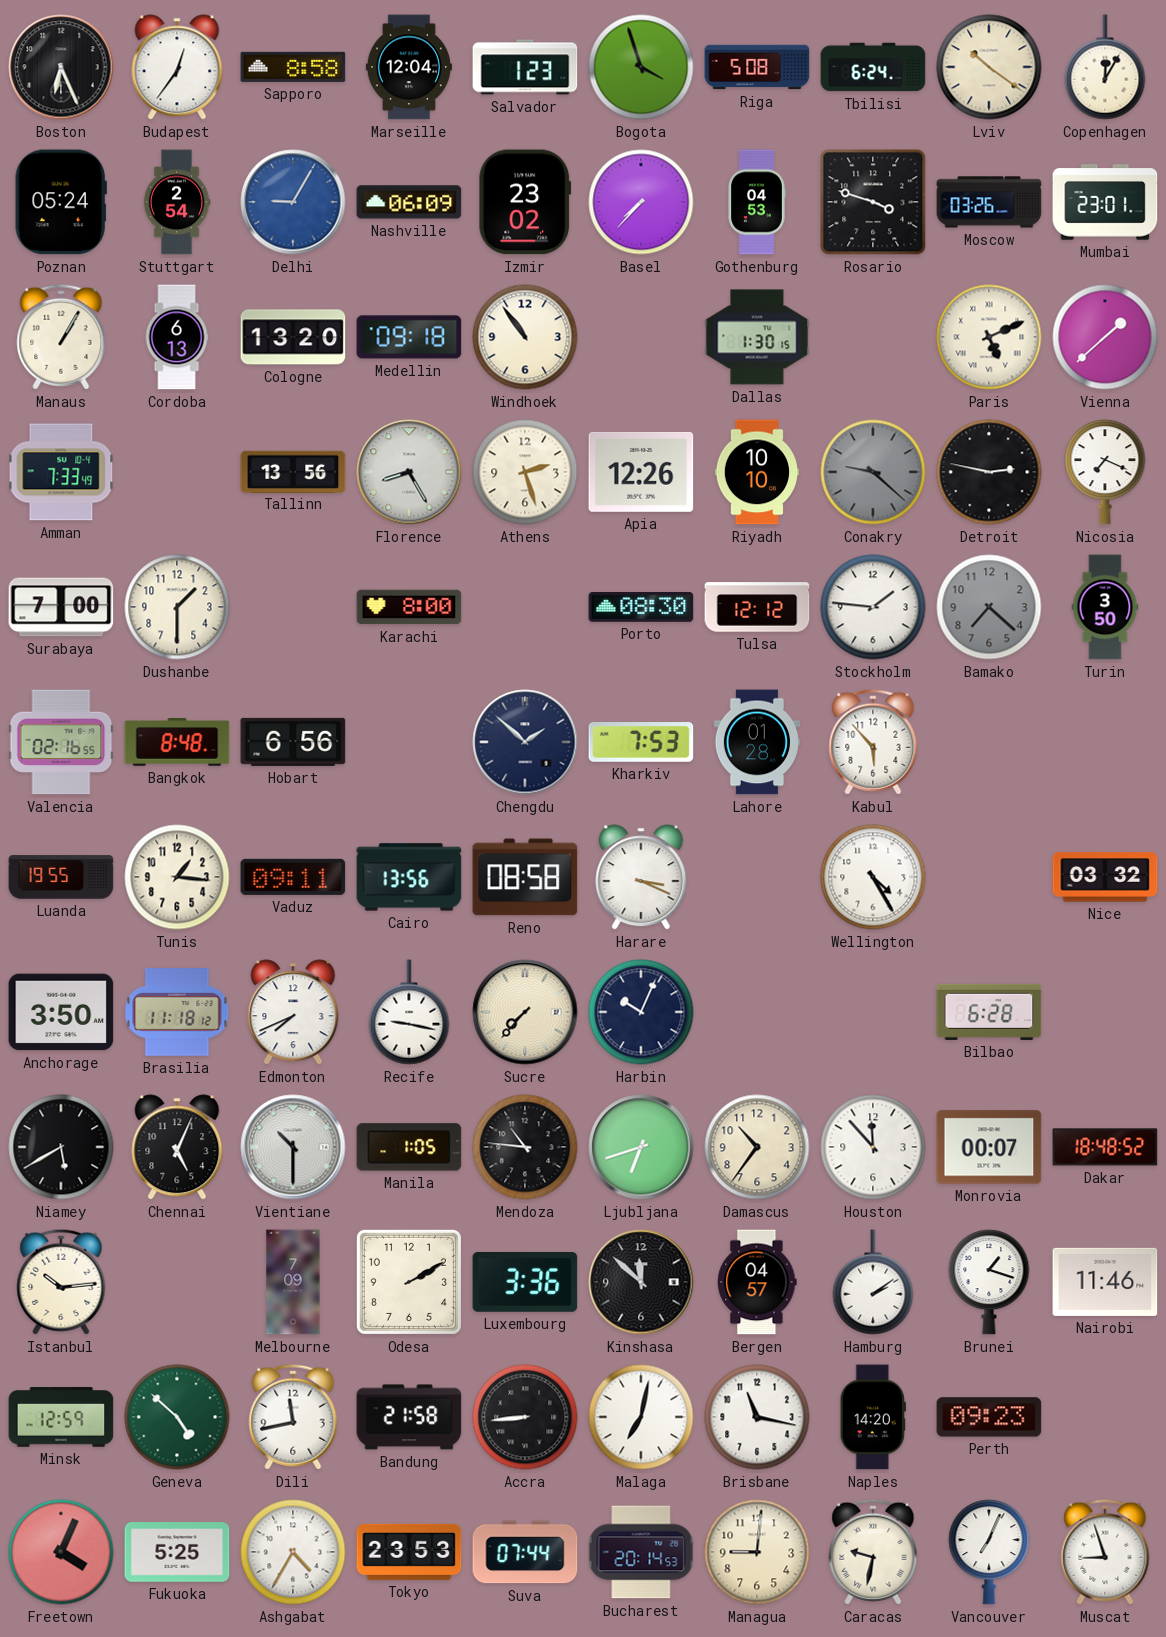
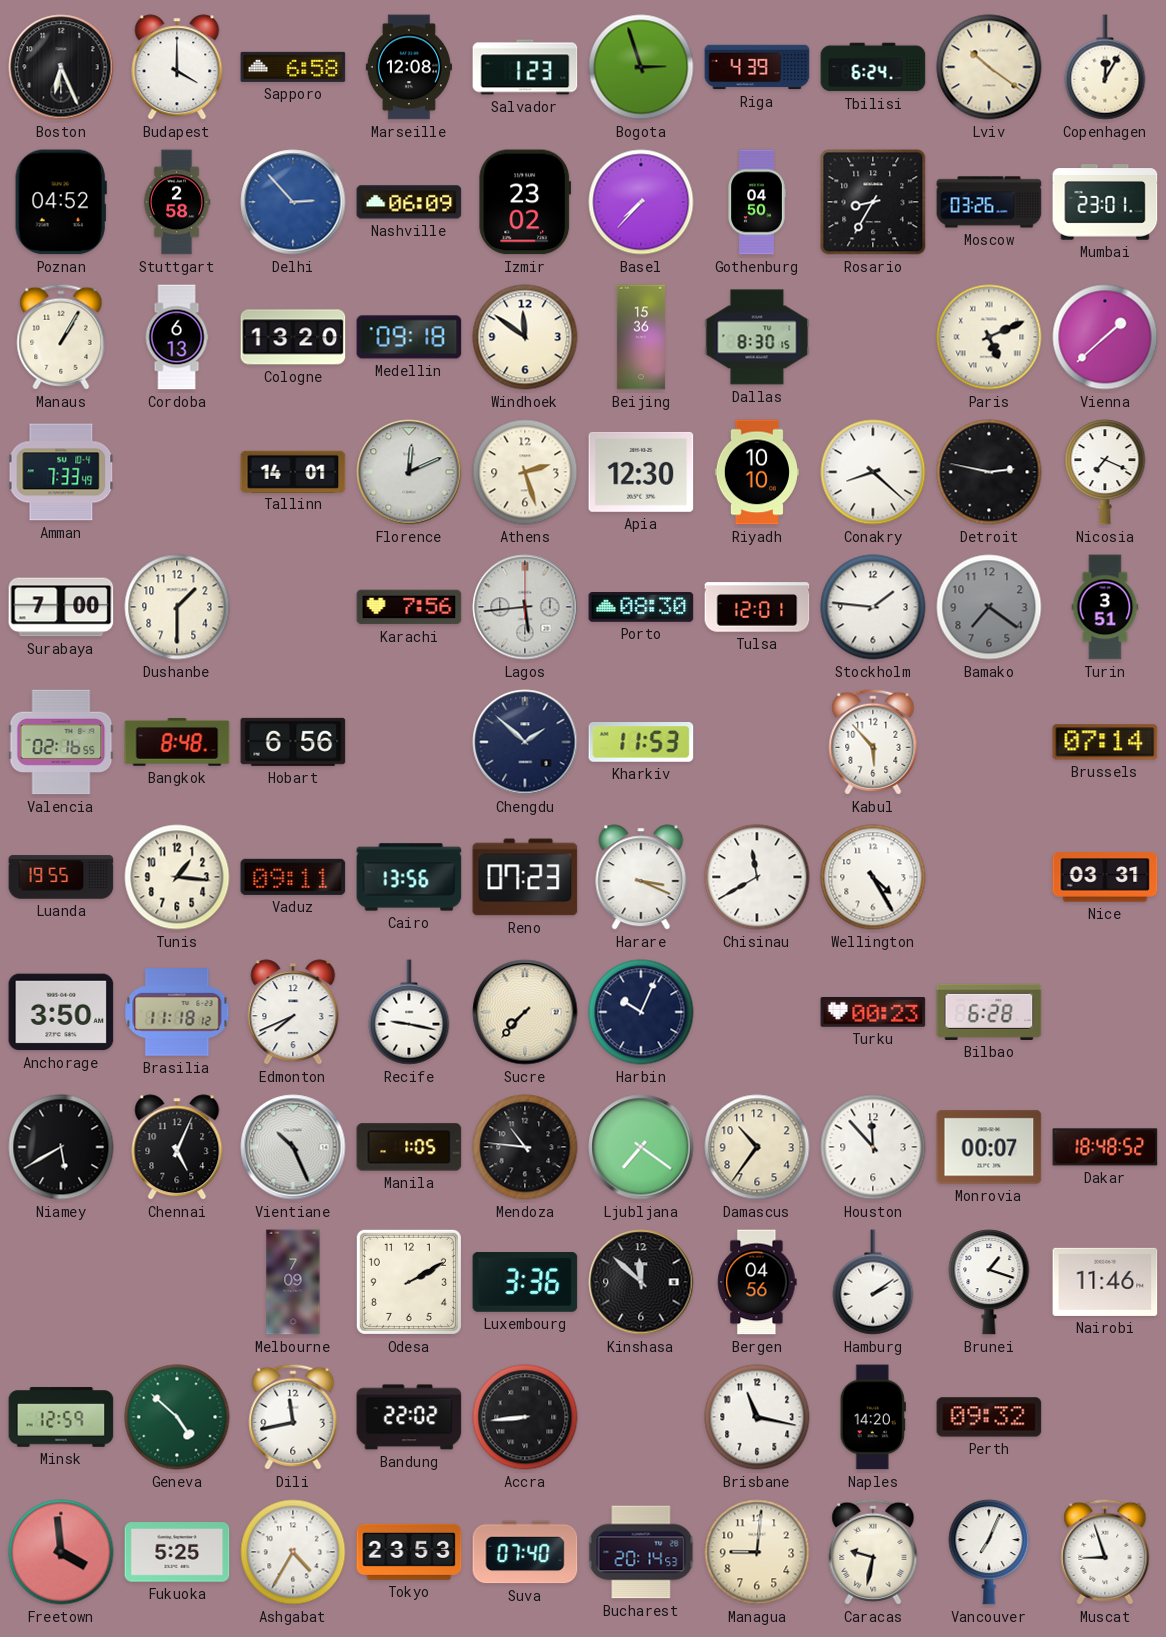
Budapest: 12:36 -> 4:00 (177, 67)
Sapporo: 8:58 -> 6:58 (293, 67)
Marseille: 12:04 -> 12:08 (409, 67)
Bogota: 3:57 -> 2:57 (641, 67)
Riga: 5:08 -> 4:39 (757, 67)
Poznan: 05:24 -> 04:52 (61, 202)
Stuttgart: 2:54 -> 2:58 (177, 202)
Delhi: 9:05 -> 2:53 (293, 202)
Gothenburg: 04:53 -> 04:50 (757, 202)
Rosario: 3:48 -> 8:35 (873, 202)
Windhoek: 10:54 -> 11:51 (525, 337)
Beijing: none -> 15:36 (641, 337)
Dallas: 1:30 -> 8:30 (757, 337)
Tallinn: 13:56 -> 14:01 (293, 471)
Florence: 8:25 -> 12:11 (409, 472)
Apia: 12:26 -> 12:30 (641, 472)
Conakry: 9:22 -> 8:22 (873, 472)
Conakry dial: grey -> white (873, 472)
Karachi: 8:00 -> 7:56 (409, 607)
Lagos: none -> 5:44 (525, 607)
Tulsa: 12:12 -> 12:01 (757, 607)
Bamako: 7:22 -> 7:21 (989, 607)
Turin: 3:50 -> 3:51 (1105, 607)
Kharkiv: 7:53 -> 11:53 (641, 743)
Lahore: 01:28 -> none (757, 742)
Brussels: none -> 07:14 (1105, 742)
Reno: 08:58 -> 07:23 (525, 877)
Chisinau: none -> 11:40 (757, 877)
Nice: 03:32 -> 03:31 (1105, 877)
Turku: none -> 00:23 (873, 1013)
Vientiane: 10:30 -> 10:26 (293, 1147)
Ljubljana: 6:42 -> 7:21 (641, 1147)
Istanbul: 10:14 -> none (61, 1282)
Bergen: 04:57 -> 04:56 (757, 1282)
Bandung: 21:58 -> 22:02 (409, 1417)
Malaga: 7:02 -> none (641, 1417)
Perth: 09:23 -> 09:32 (989, 1417)
Freetown: 4:04 -> 3:59 (61, 1552)
Suva: 07:44 -> 07:40 (525, 1552)
